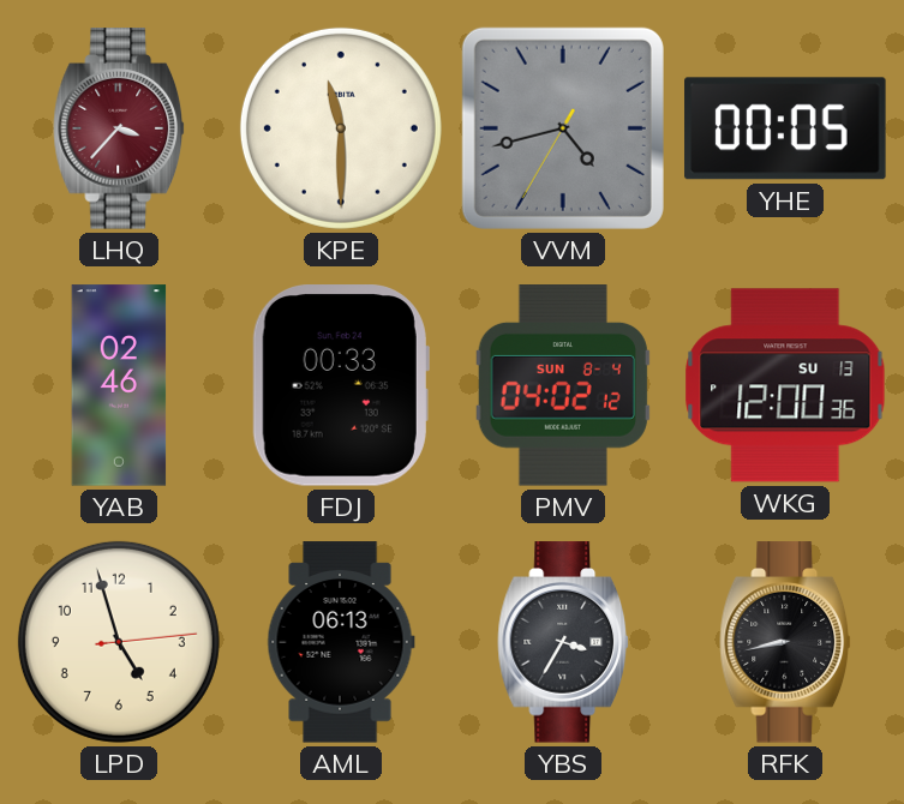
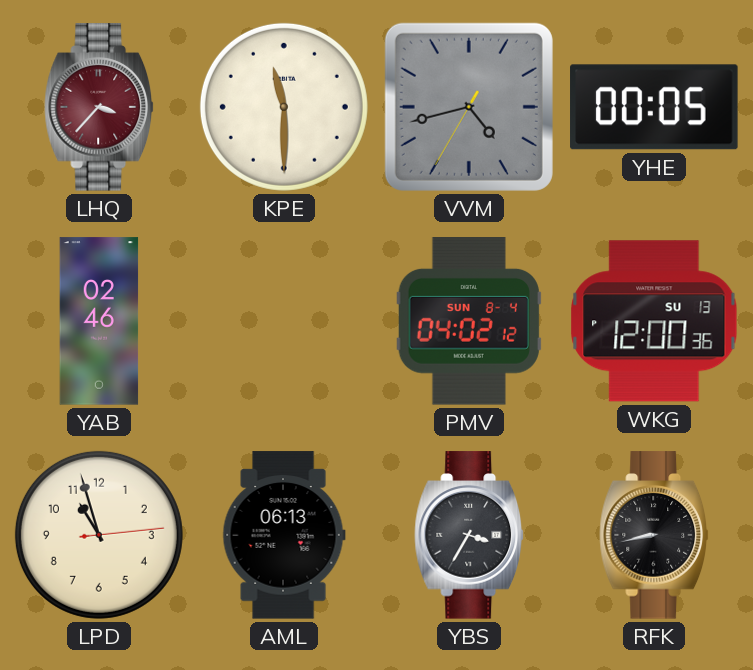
FDJ: 00:33 -> none (341, 385)
LPD: 4:57 -> 10:57 (99, 535)
